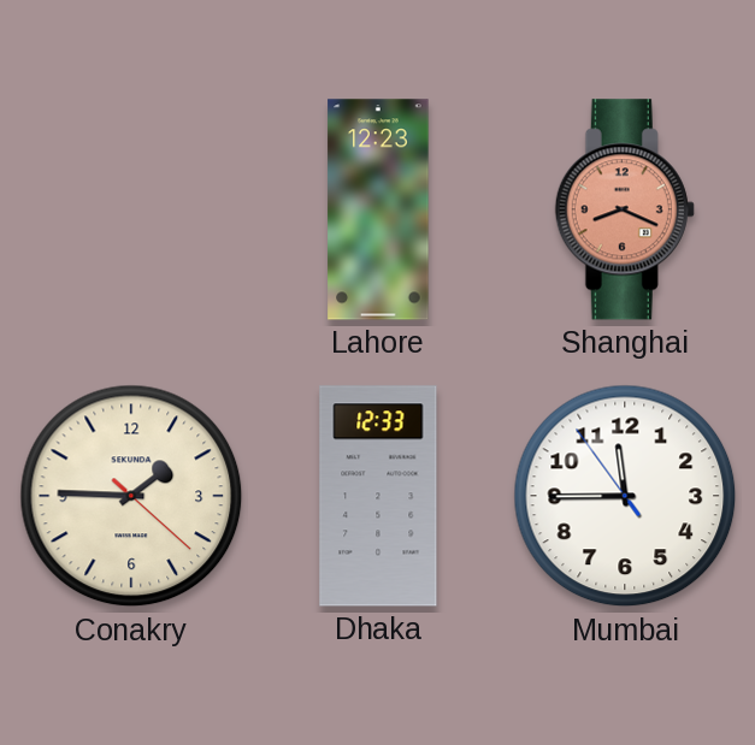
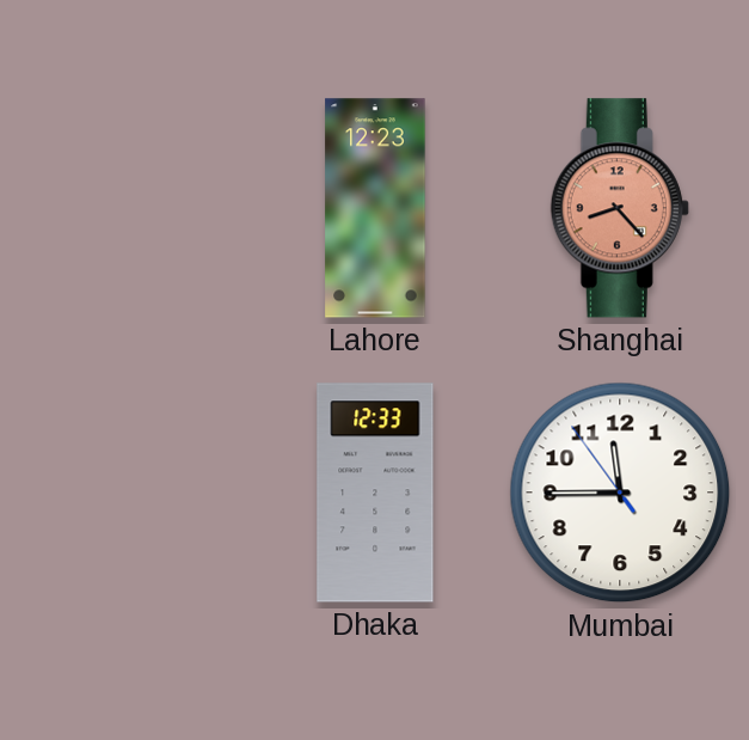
Shanghai: 8:19 -> 8:23 (620, 208)
Conakry: 1:45 -> none (131, 496)
